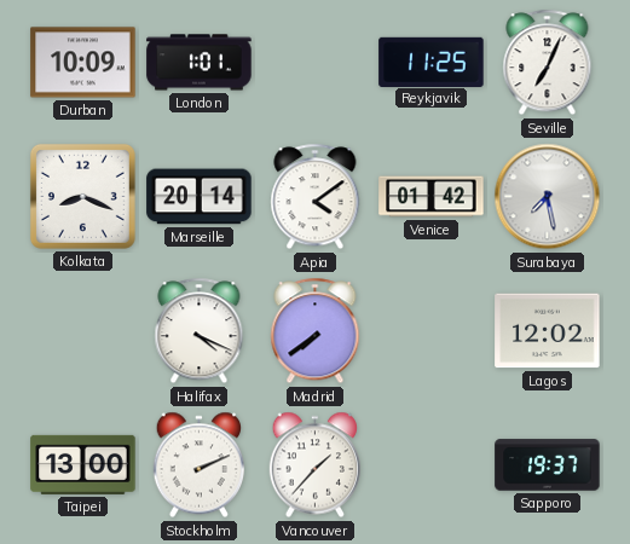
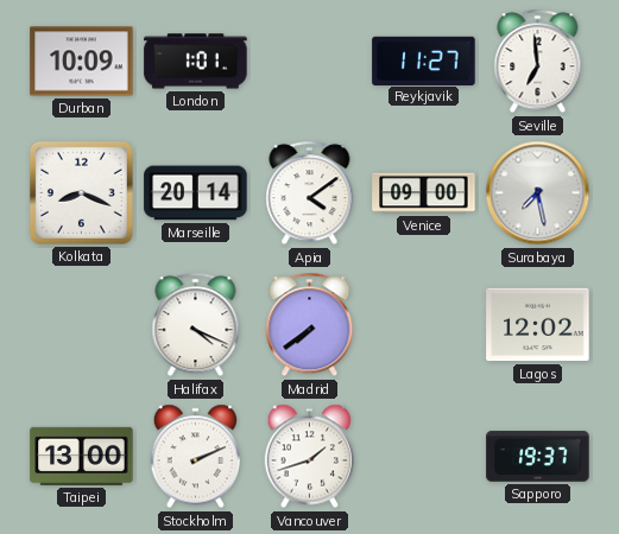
Reykjavik: 11:25 -> 11:27 (424, 61)
Seville: 7:04 -> 6:59 (538, 62)
Venice: 01:42 -> 09:00 (424, 193)
Vancouver: 1:37 -> 1:42 (309, 457)
